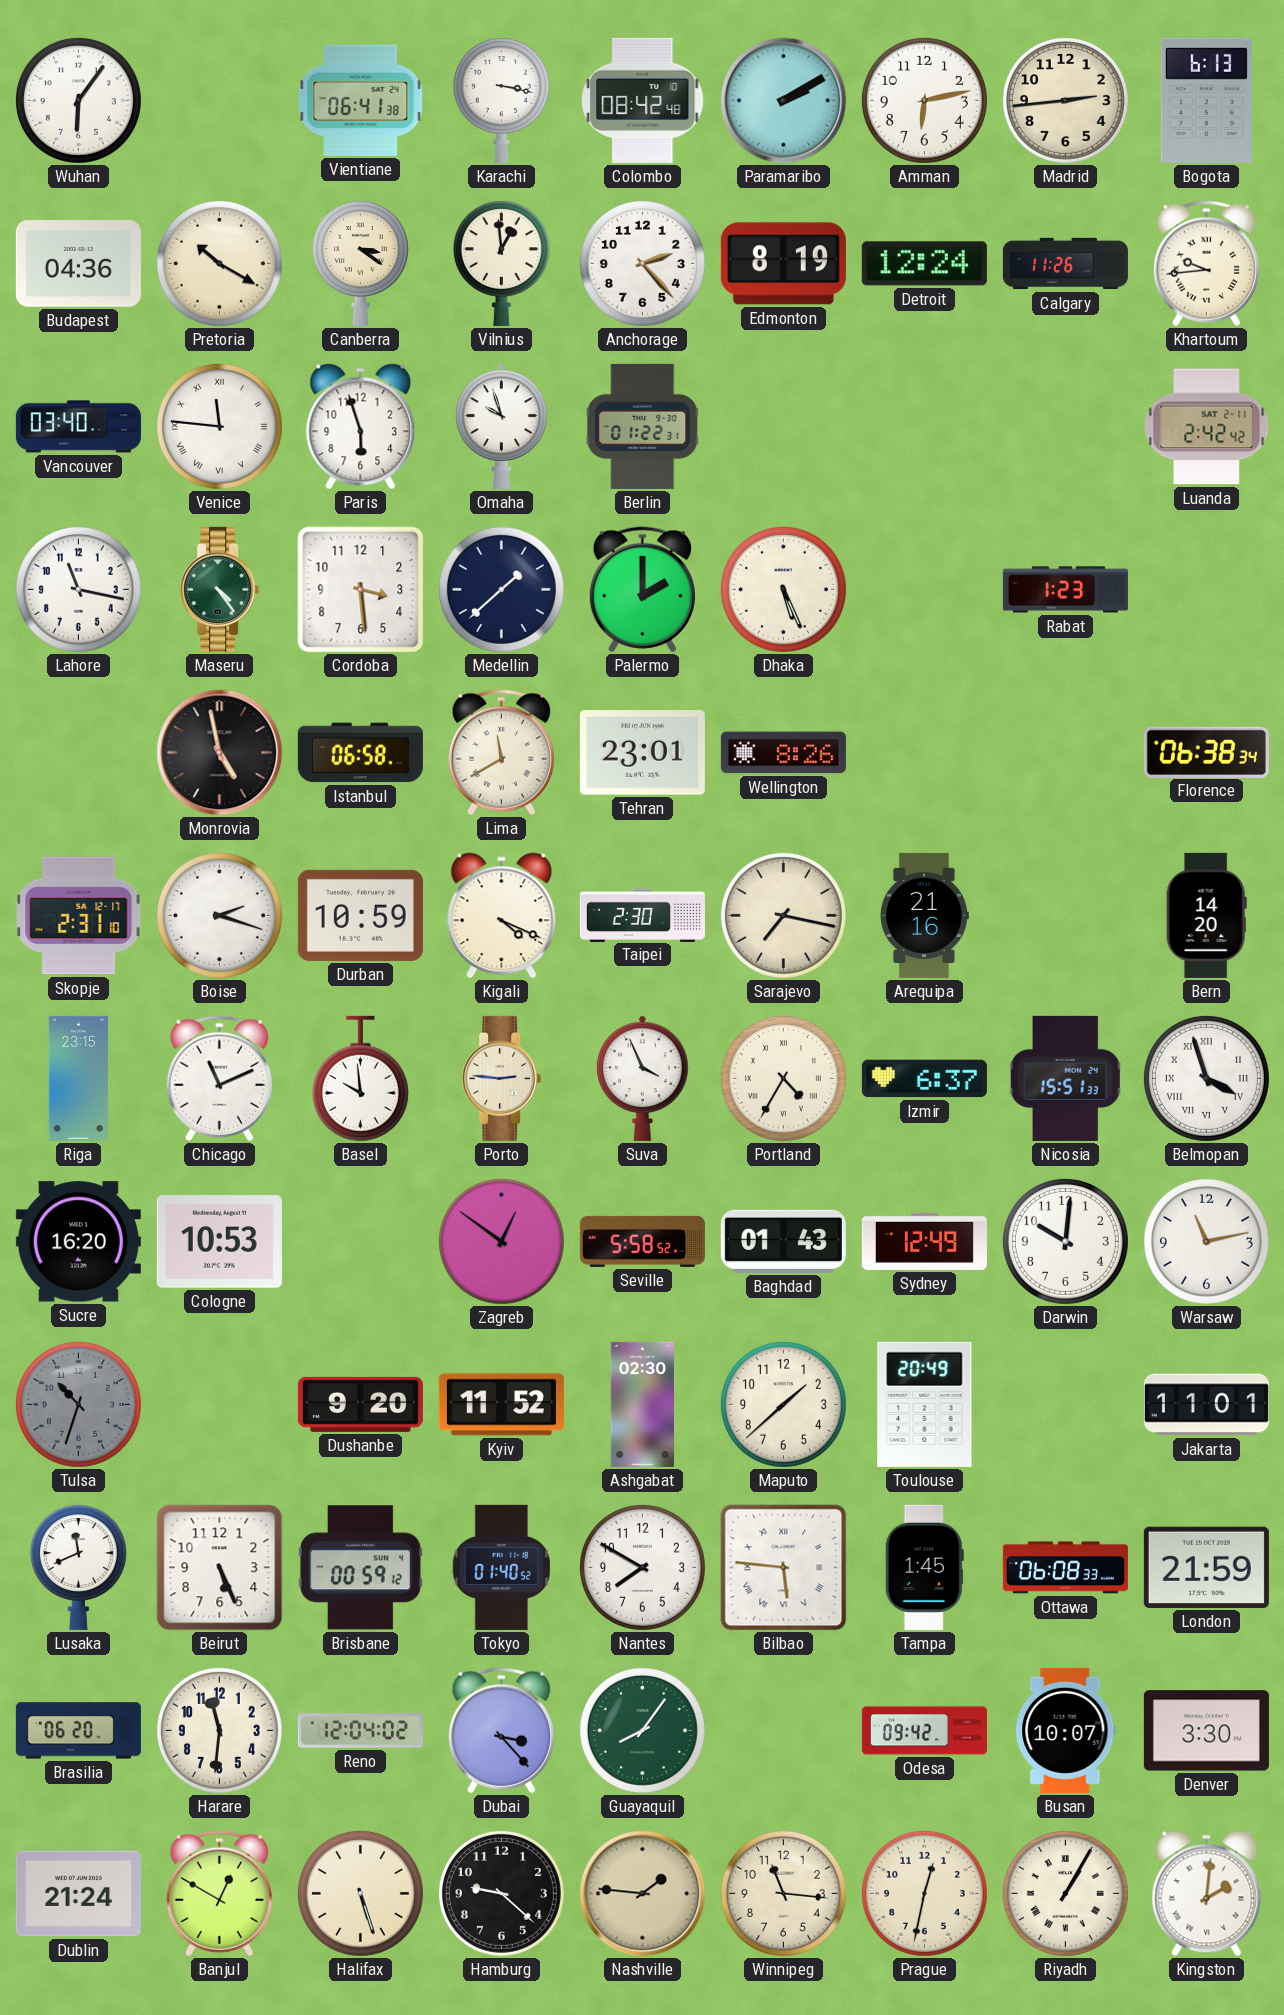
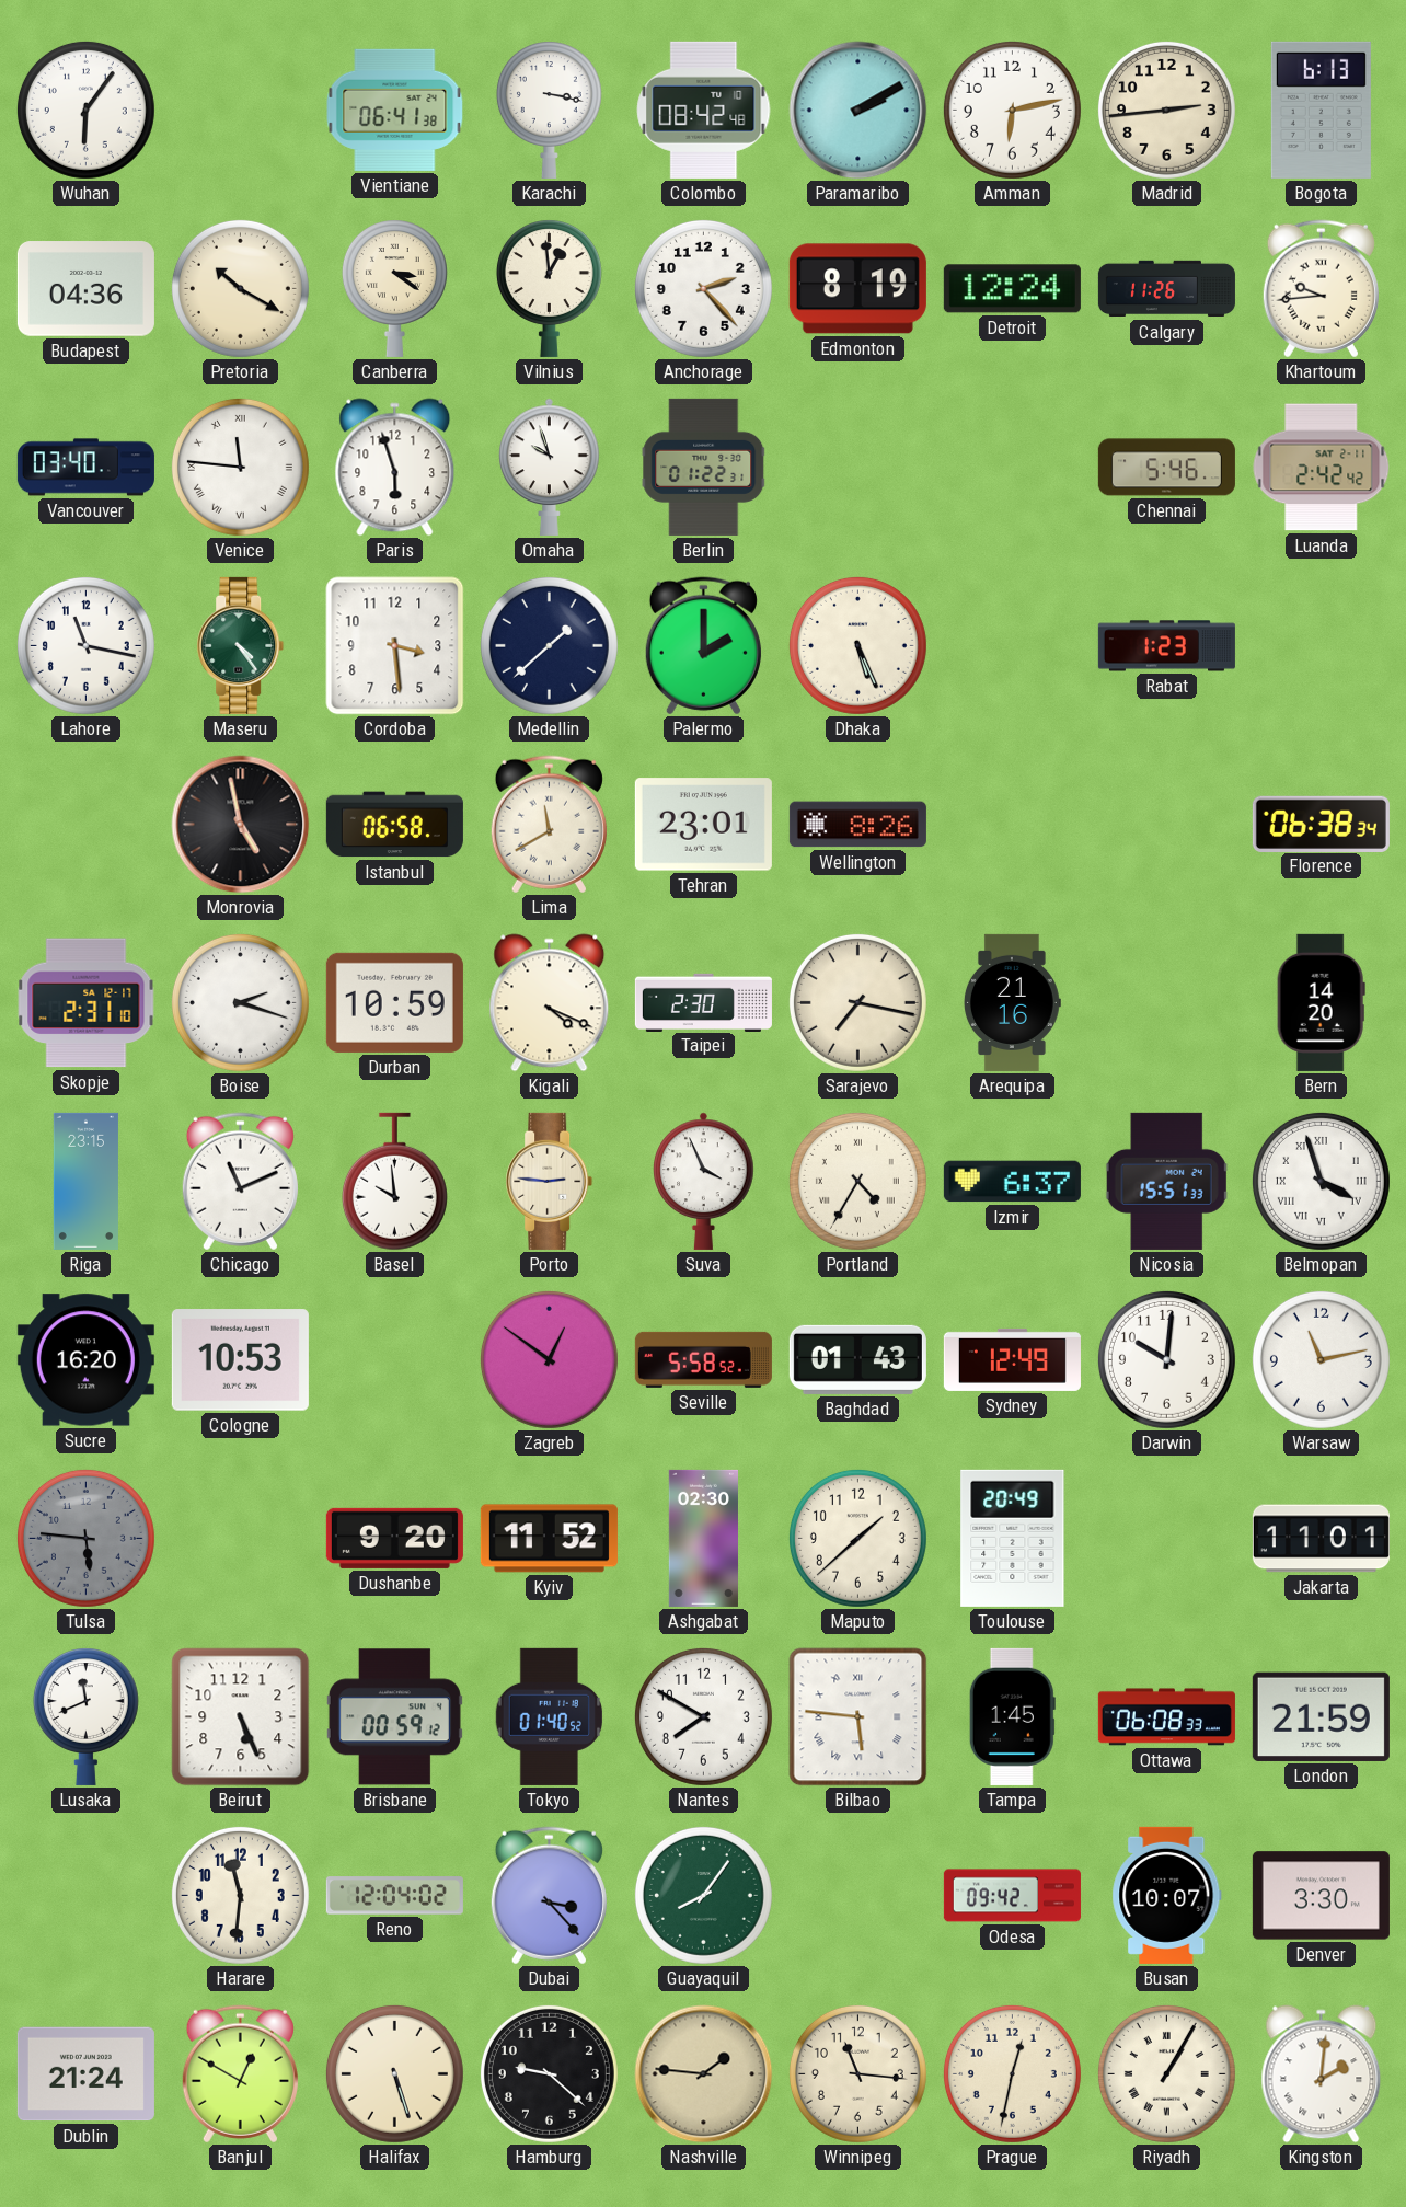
Chennai: none -> 5:46 (1166, 468)
Tulsa: 10:33 -> 5:46 (85, 1538)
Brasilia: 06:20 -> none (78, 1731)
